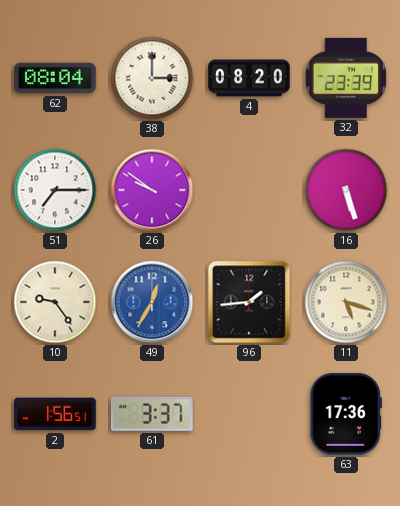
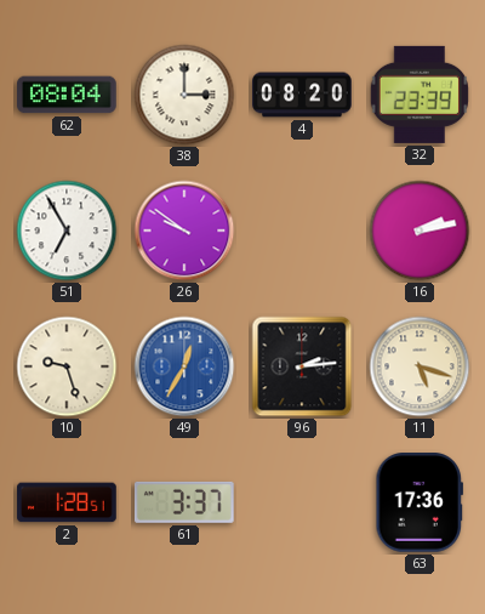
51: 7:15 -> 6:55 (67, 231)
16: 5:27 -> 2:13 (420, 231)
10: 9:24 -> 9:27 (67, 366)
96: 1:44 -> 2:14 (302, 366)
2: 1:56 -> 1:28 (67, 502)
